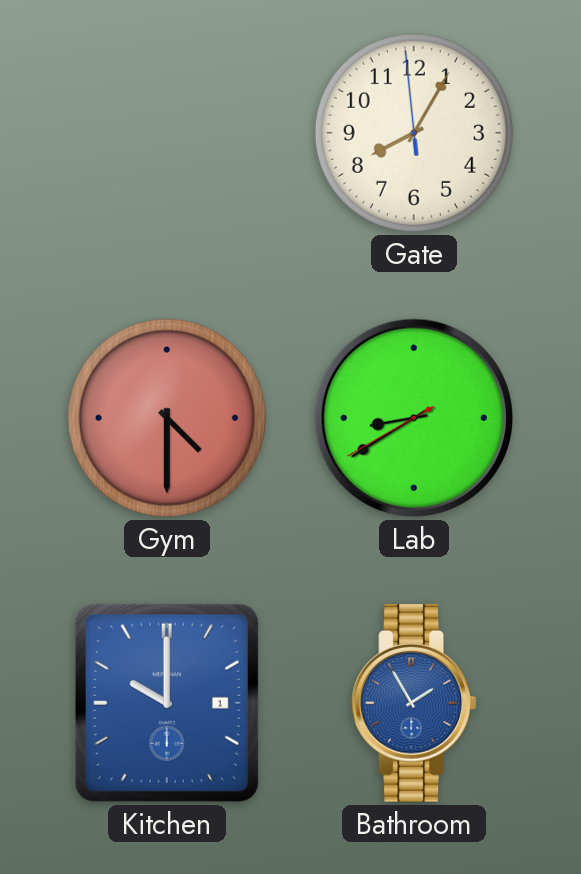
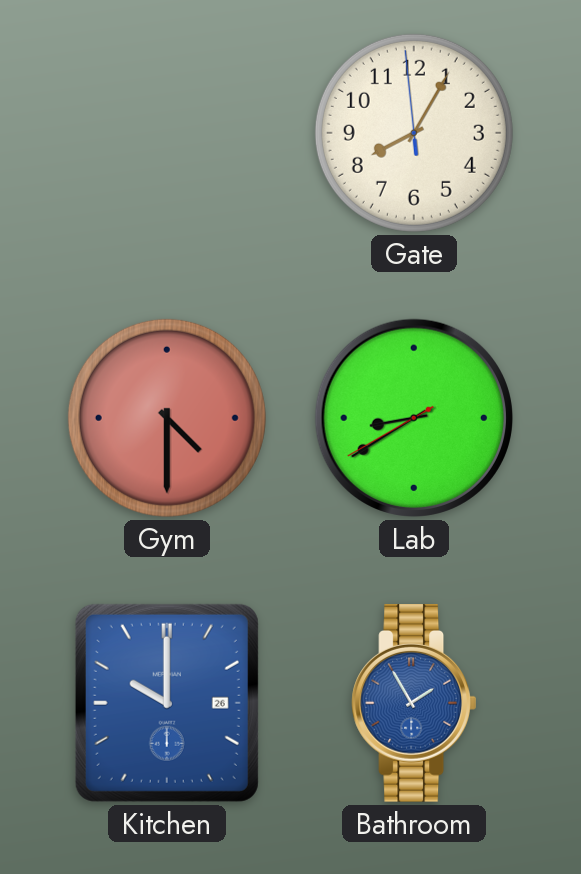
Kitchen date: 1 -> 26 (167, 703)
